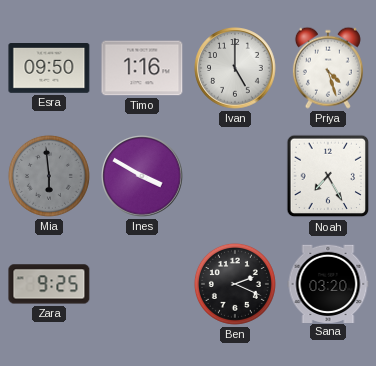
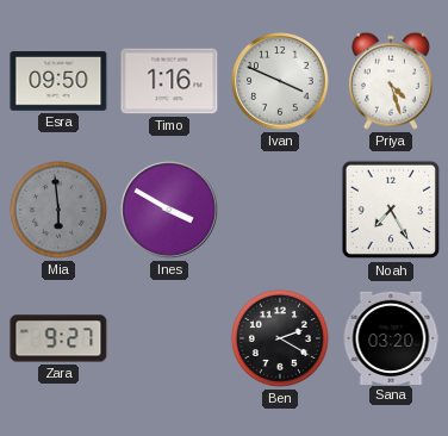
Ivan: 5:00 -> 3:49 (280, 81)
Zara: 9:25 -> 9:27 (58, 338)
Ben: 2:19 -> 2:20 (280, 338)
